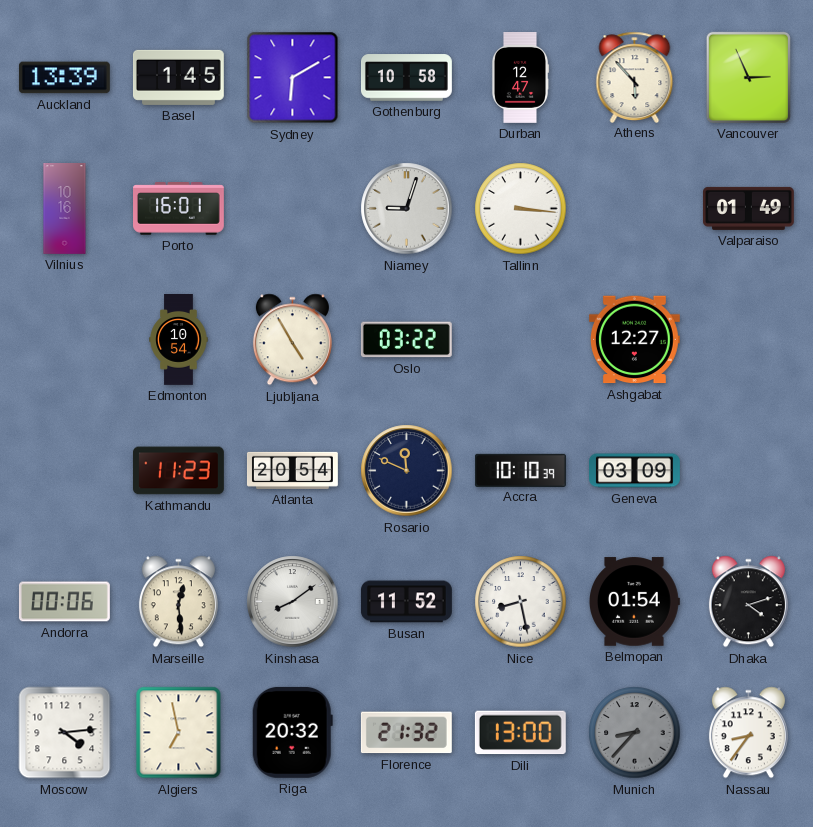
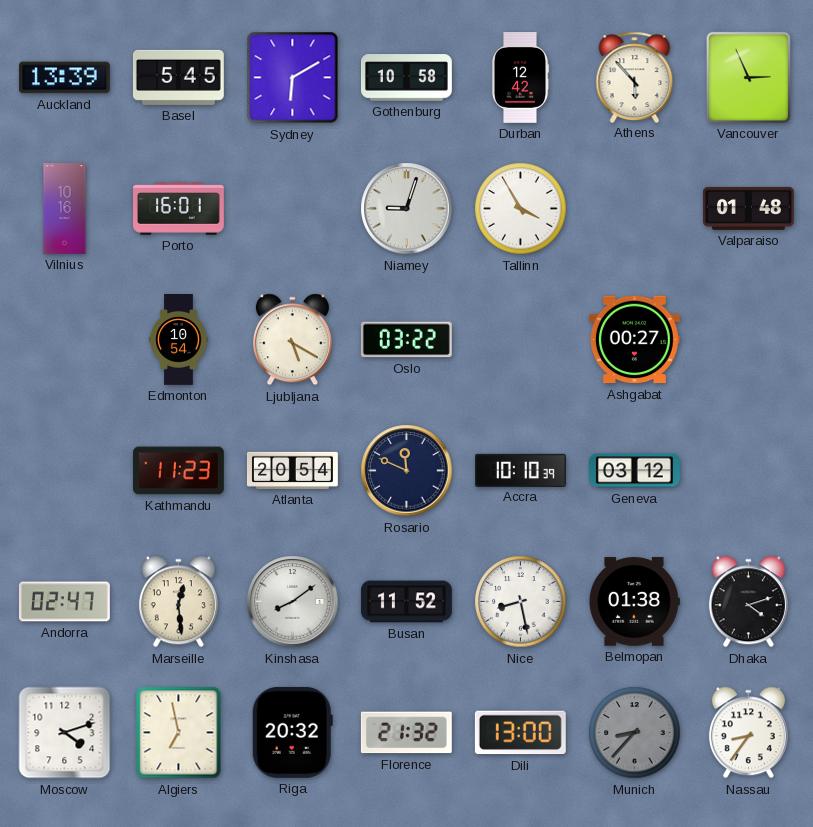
Basel: 1:45 -> 5:45 (178, 77)
Durban: 12:47 -> 12:42 (520, 78)
Tallinn: 3:16 -> 3:55 (521, 209)
Valparaiso: 01:49 -> 01:48 (748, 208)
Ljubljana: 4:55 -> 5:20 (292, 340)
Ashgabat: 12:27 -> 00:27 (634, 340)
Geneva: 03:09 -> 03:12 (635, 471)
Andorra: 00:06 -> 02:47 (64, 602)
Belmopan: 01:54 -> 01:38 (635, 602)
Moscow: 4:14 -> 4:12 (65, 733)
